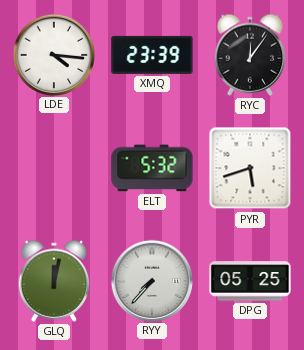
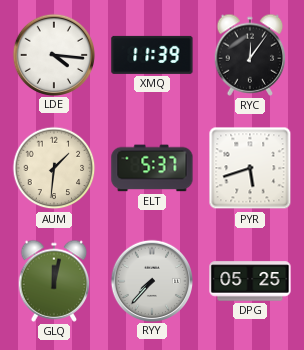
XMQ: 23:39 -> 11:39 (152, 55)
AUM: none -> 1:31 (54, 168)
ELT: 5:32 -> 5:37 (152, 168)
